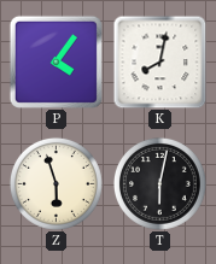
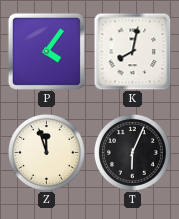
Z: 5:57 -> 11:57 (47, 153)
T: 6:02 -> 6:04 (133, 153)
